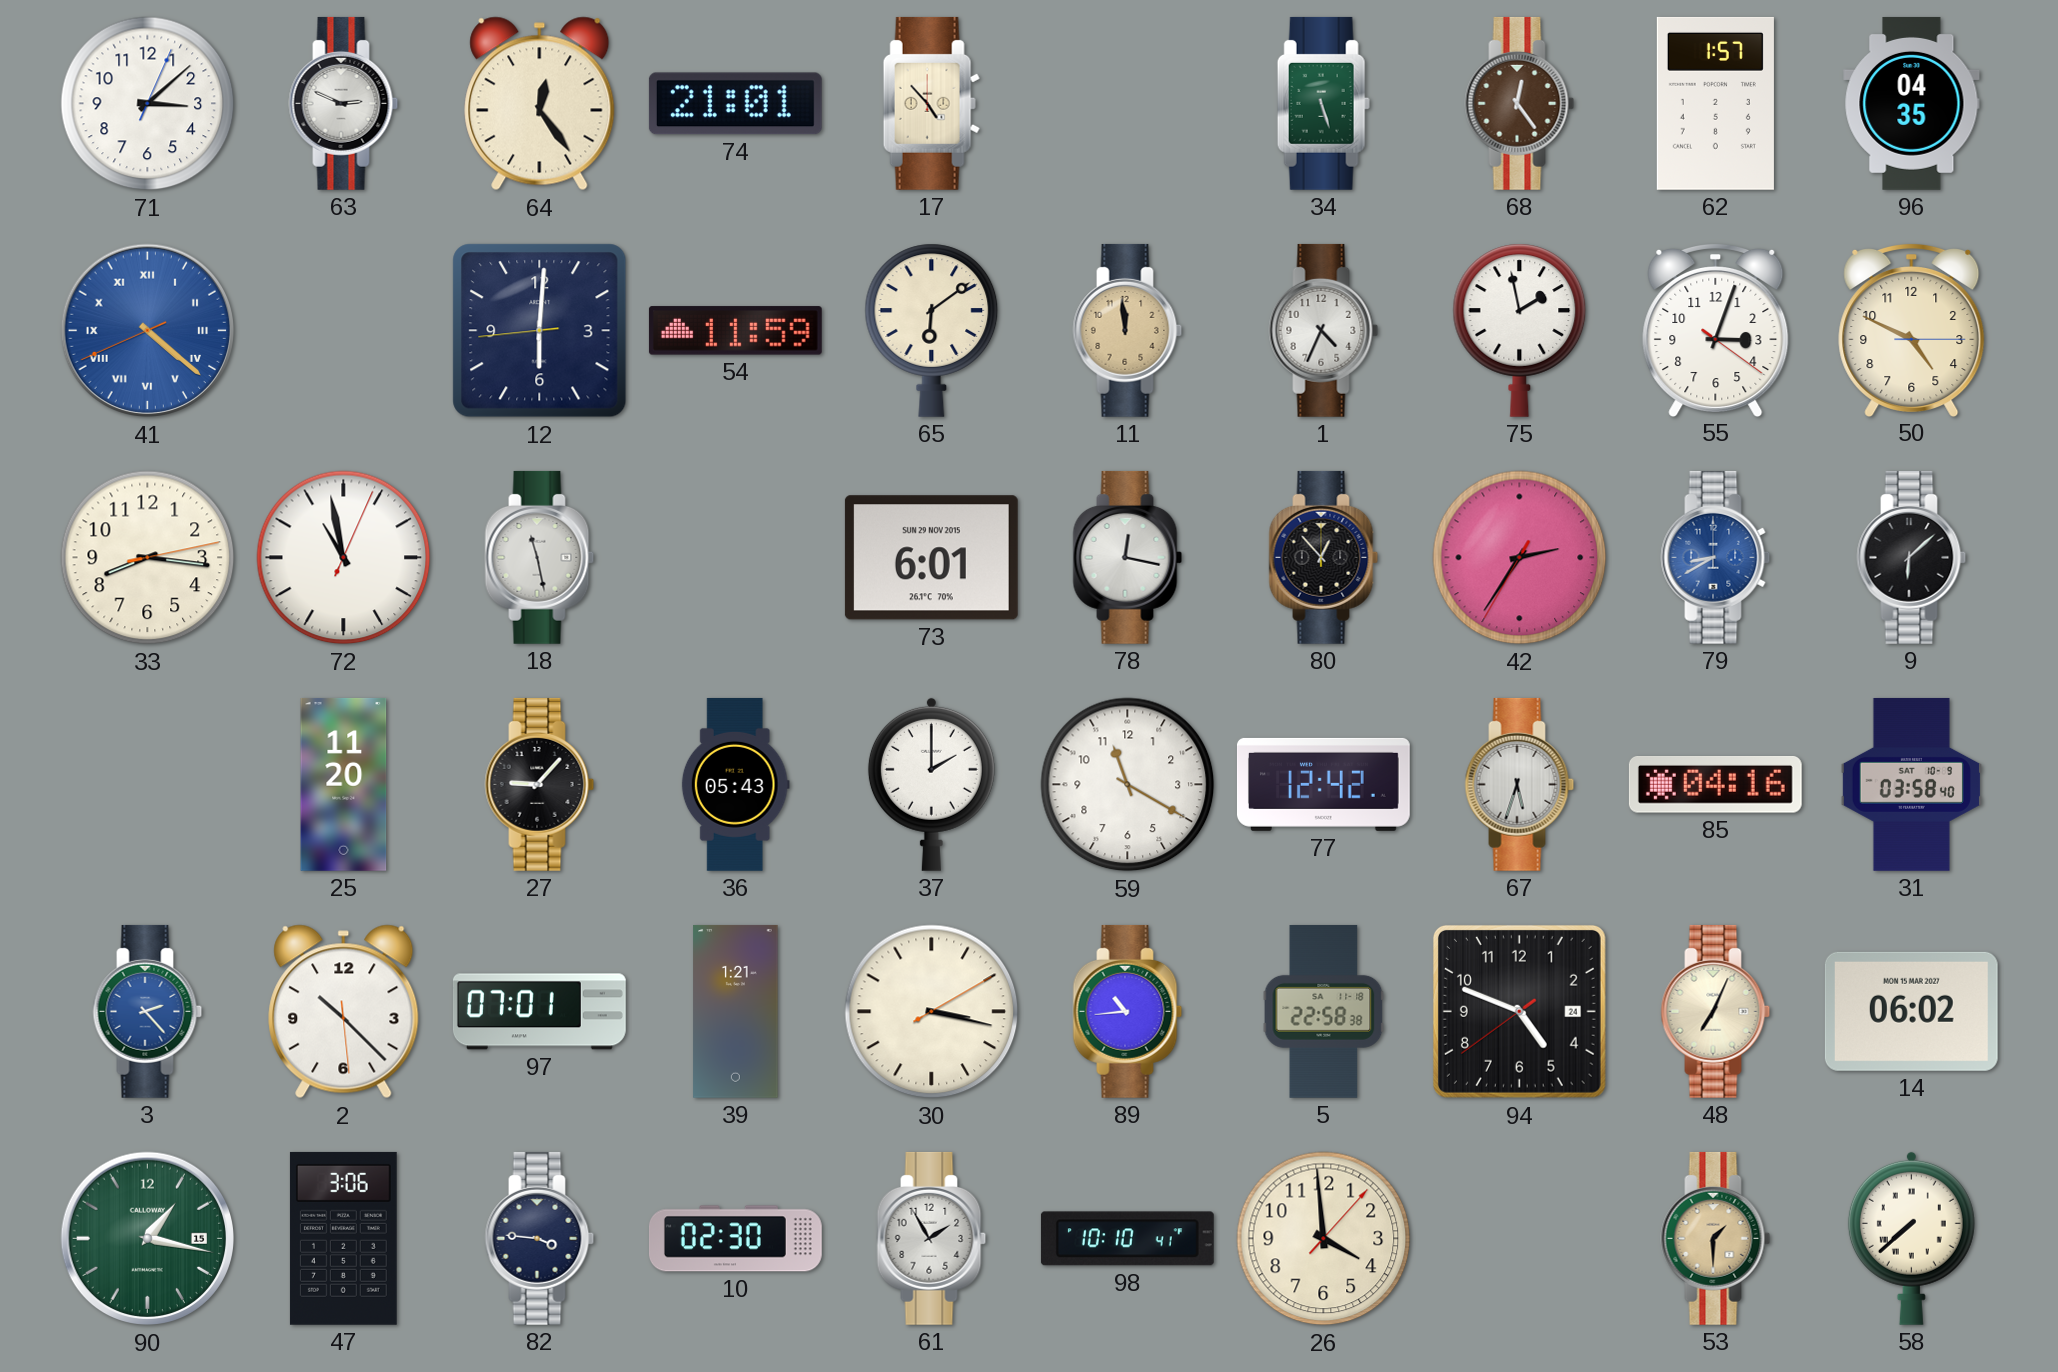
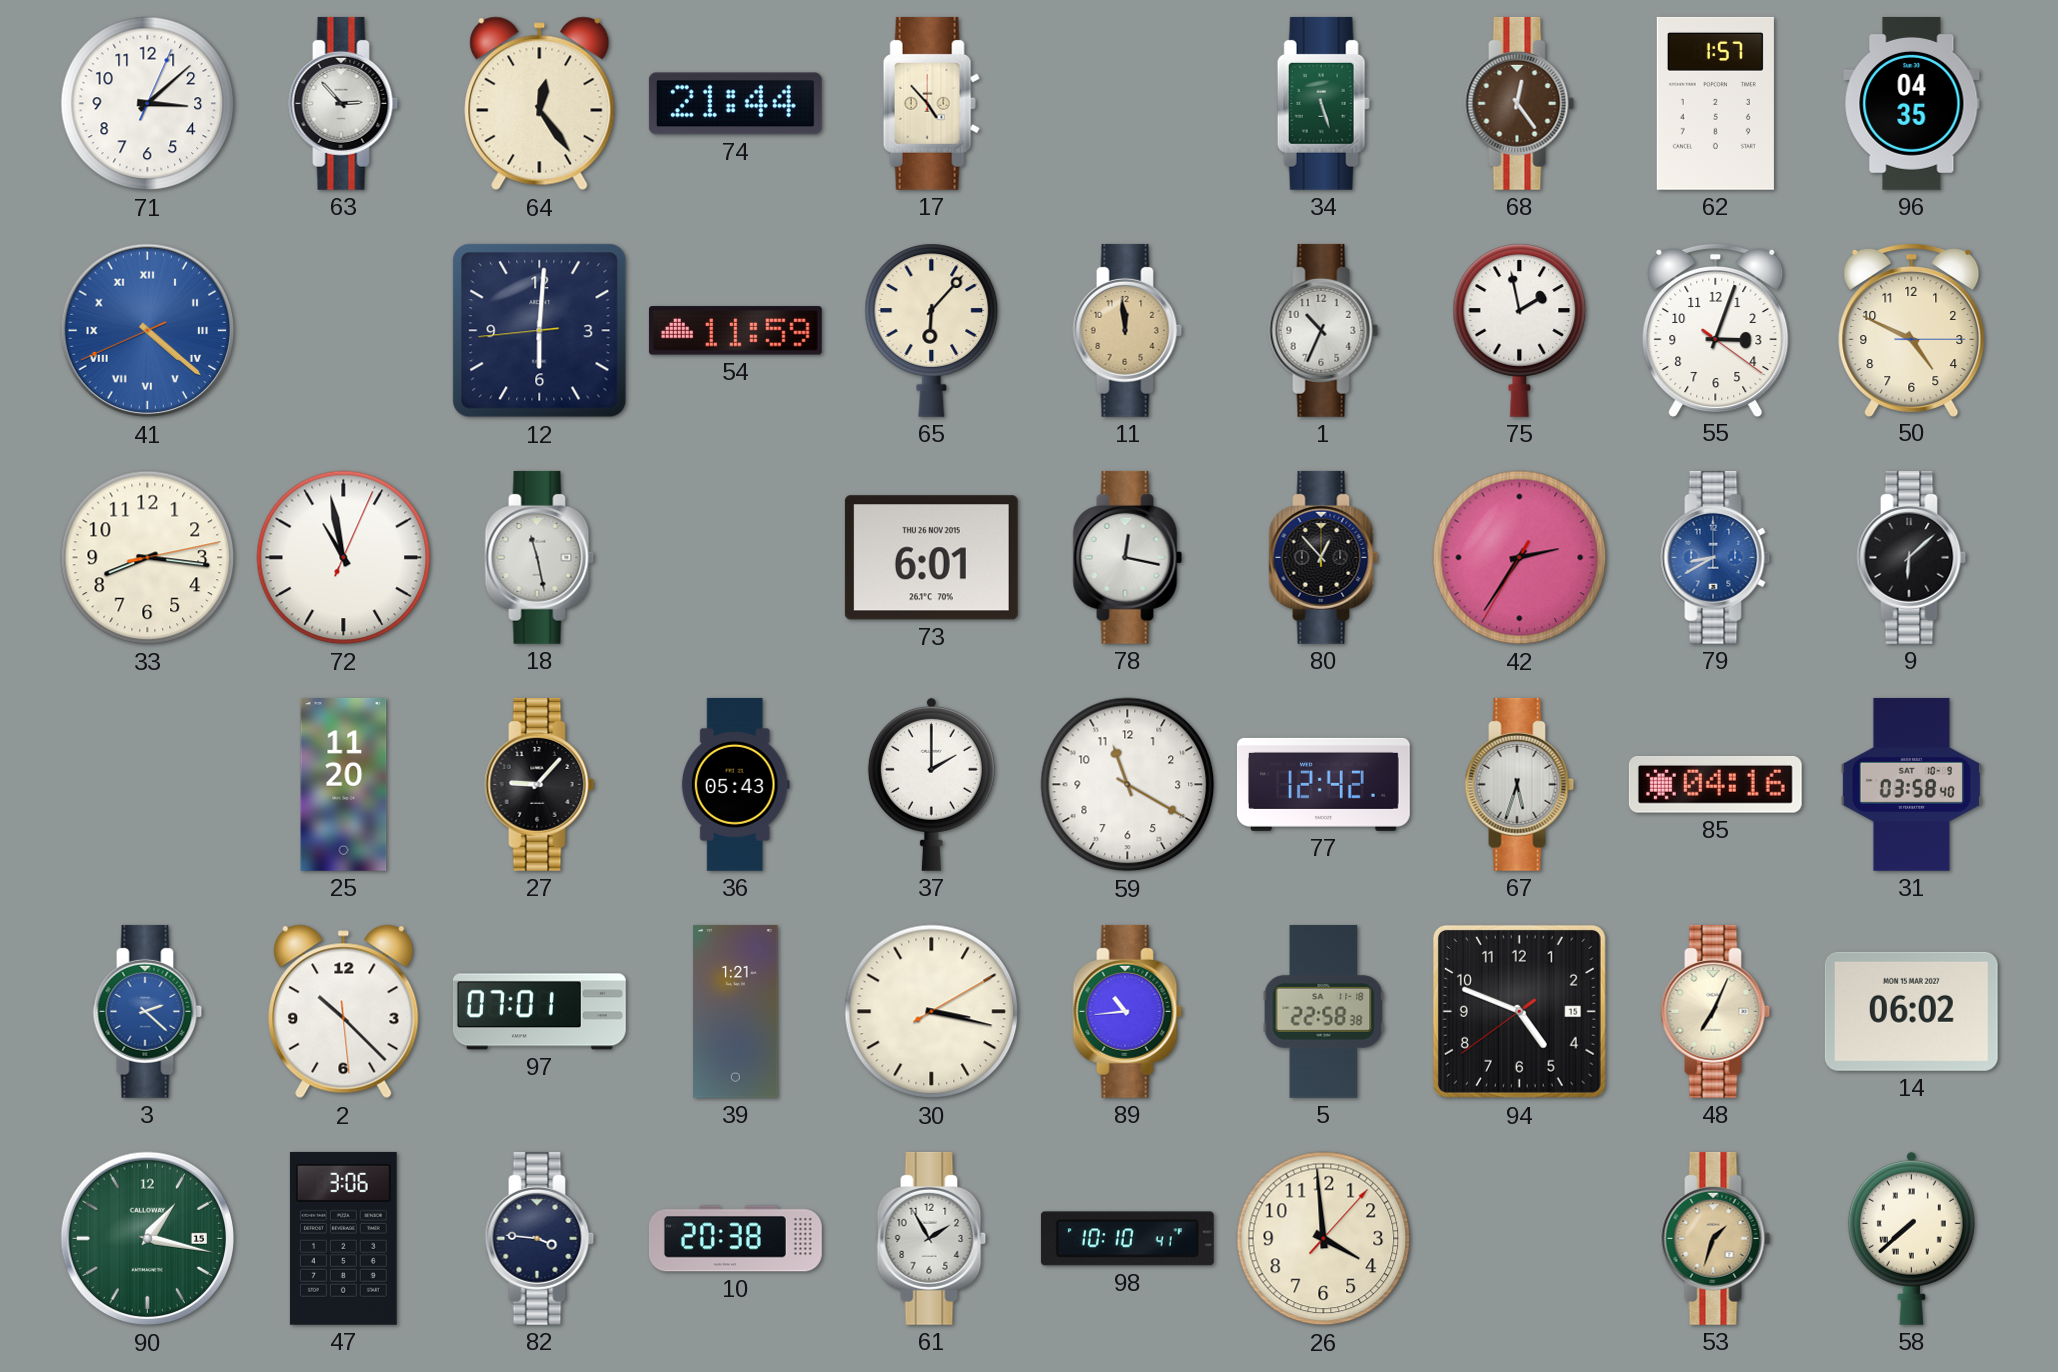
63: 2:49 -> 2:53 (344, 103)
74: 21:01 -> 21:44 (735, 104)
65: 6:09 -> 6:07 (932, 330)
1: 4:34 -> 10:34 (1324, 330)
73 date: SUN 29 NOV 2015 -> THU 26 NOV 2015 (931, 558)
3: 2:23 -> 2:22 (148, 1011)
94 date: 24 -> 15 (1519, 1011)
10: 02:30 -> 20:38 (735, 1239)
53: 1:30 -> 1:33 (1716, 1238)
